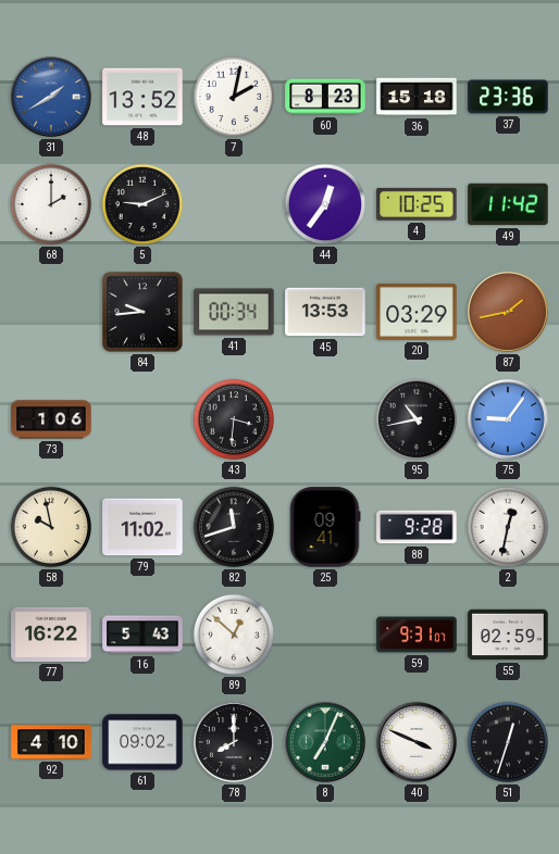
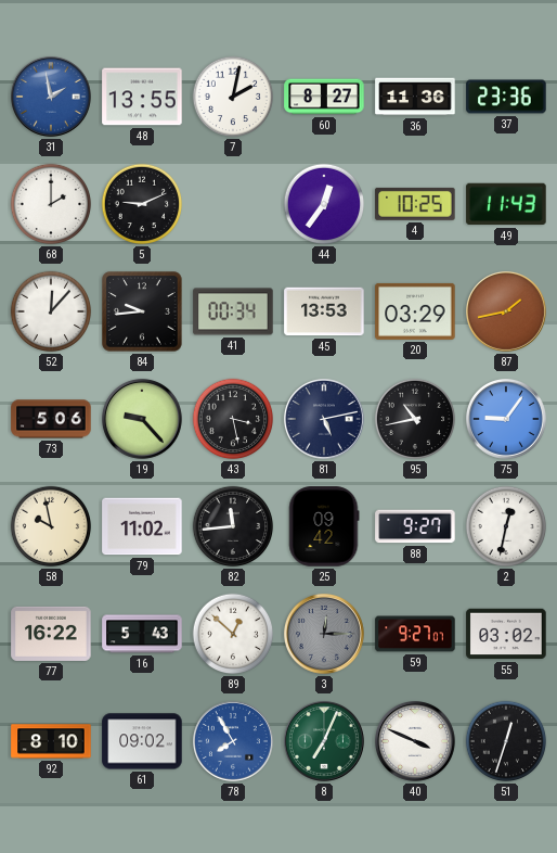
31: 1:40 -> 1:58 (52, 97)
48: 13:52 -> 13:55 (142, 97)
60: 8:23 -> 8:27 (324, 97)
36: 15:18 -> 11:36 (415, 97)
49: 11:42 -> 11:43 (506, 204)
52: none -> 12:07 (51, 311)
73: 1:06 -> 5:06 (51, 419)
19: none -> 9:23 (143, 419)
43: 3:31 -> 3:28 (233, 419)
81: none -> 5:13 (325, 419)
82: 11:42 -> 11:44 (233, 526)
25: 09:41 -> 09:42 (324, 526)
88: 9:28 -> 9:27 (415, 526)
3: none -> 12:15 (325, 634)
59: 9:31 -> 9:27 (415, 634)
55: 02:59 -> 03:02 (506, 634)
92: 4:10 -> 8:10 (51, 741)
78: 8:00 -> 7:55 (234, 741)
78 dial: black -> blue (234, 741)
